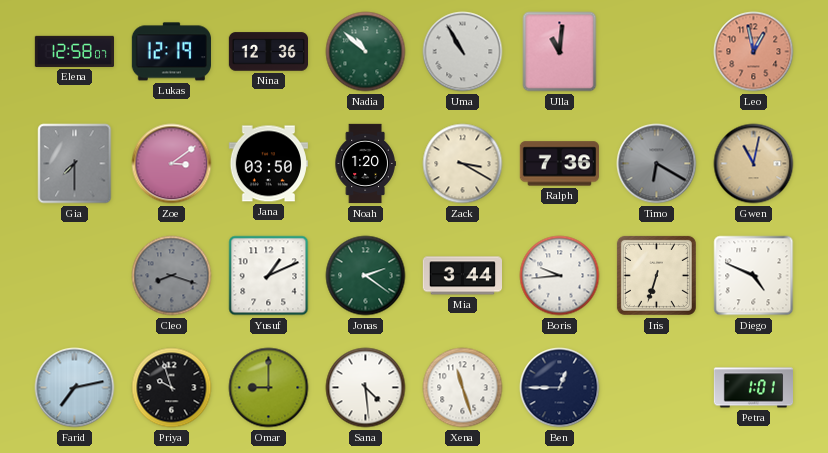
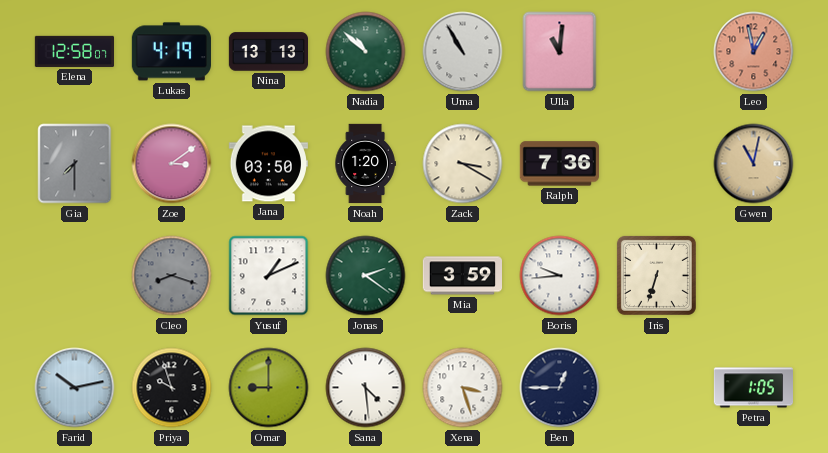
Lukas: 12:19 -> 4:19 (171, 52)
Nina: 12:36 -> 13:13 (268, 52)
Timo: 6:20 -> none (657, 164)
Mia: 3:44 -> 3:59 (462, 276)
Diego: 4:49 -> none (754, 276)
Farid: 7:13 -> 10:13 (75, 388)
Xena: 11:27 -> 3:27 (463, 388)
Petra: 1:01 -> 1:05 (753, 388)
